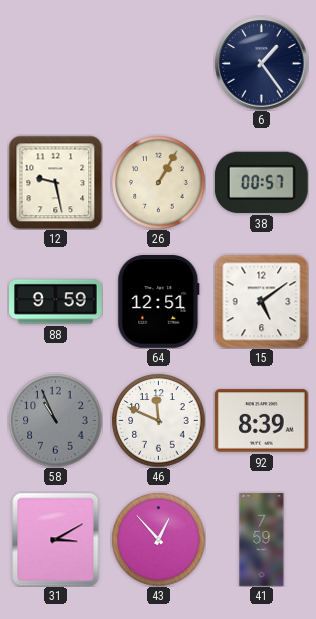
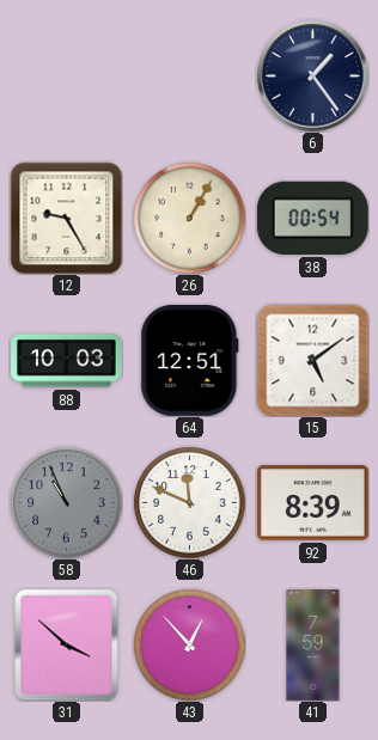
12: 9:28 -> 9:25 (66, 218)
38: 00:57 -> 00:54 (312, 218)
88: 9:59 -> 10:03 (67, 361)
31: 3:10 -> 3:52 (67, 644)
